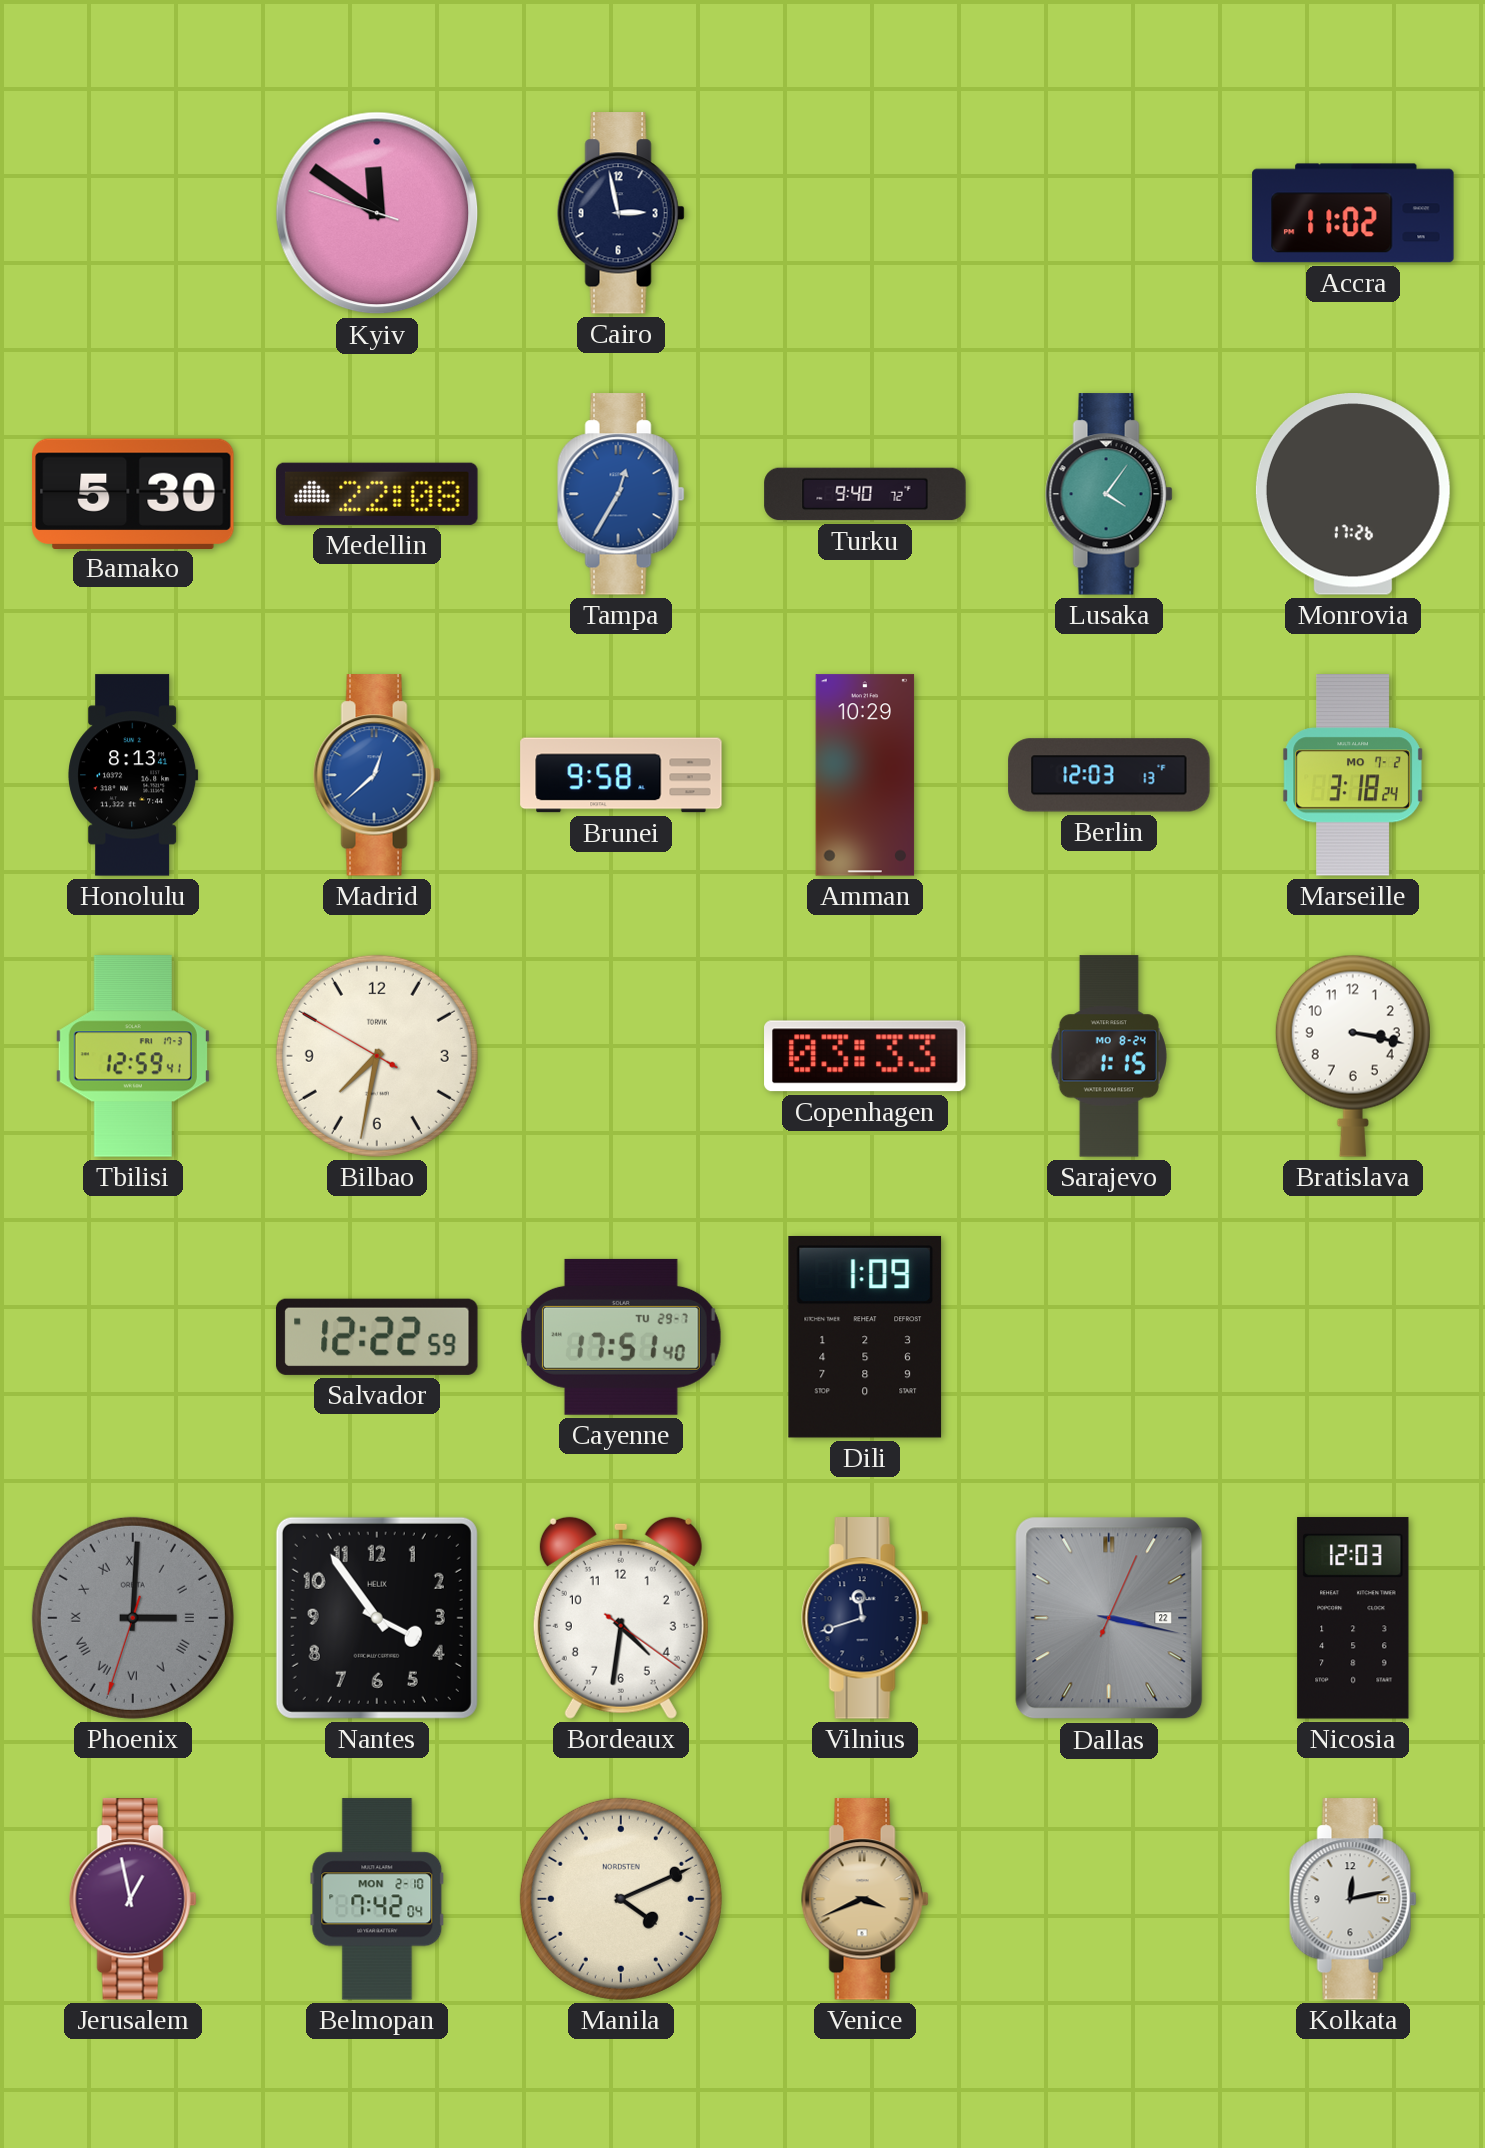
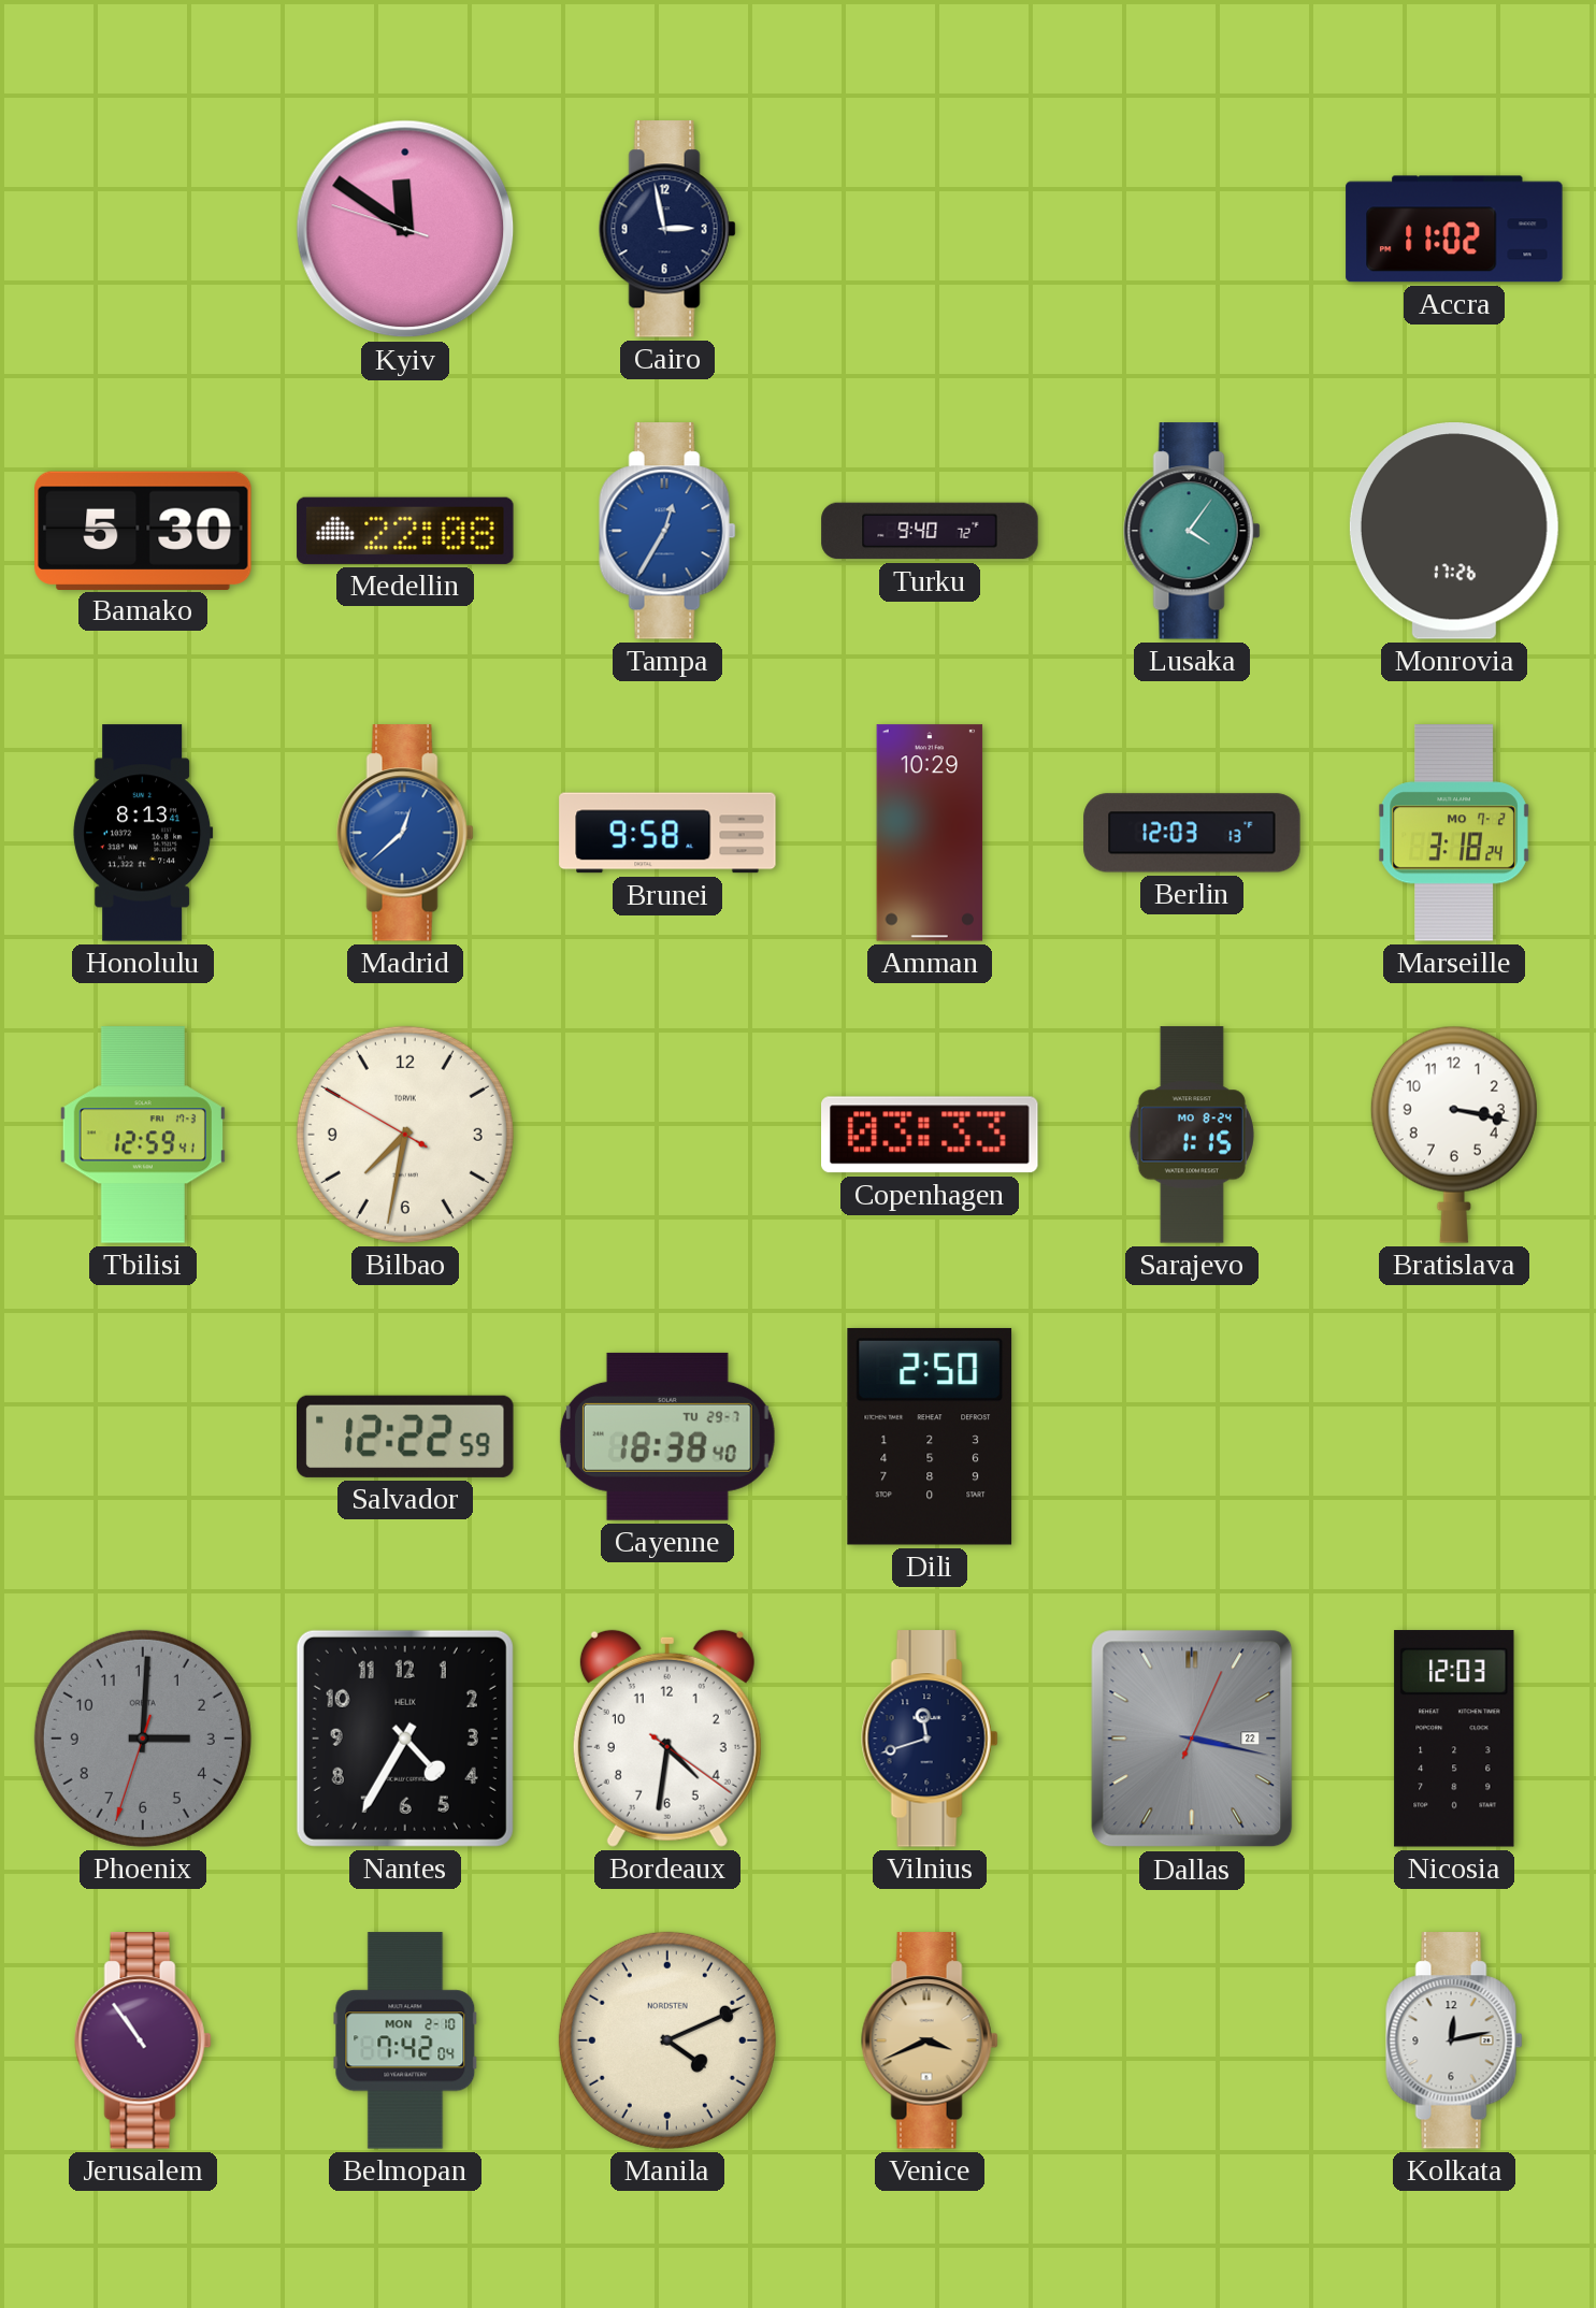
Cayenne: 17:51 -> 18:38 (667, 1437)
Dili: 1:09 -> 2:50 (930, 1437)
Phoenix numerals: Roman -> Arabic (143, 1739)
Nantes: 3:54 -> 4:35 (405, 1739)
Jerusalem: 12:58 -> 10:54 (143, 2040)
